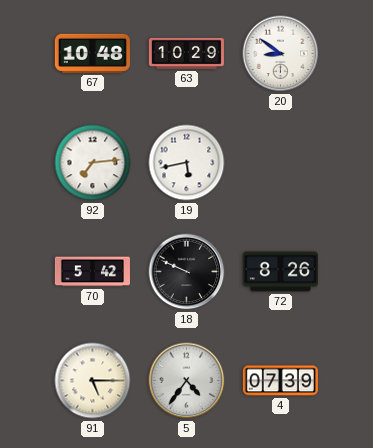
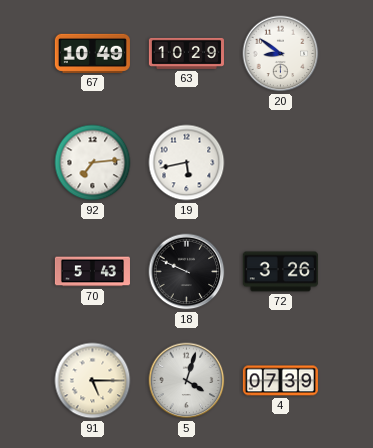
67: 10:48 -> 10:49 (92, 53)
70: 5:42 -> 5:43 (92, 272)
72: 8:26 -> 3:26 (280, 272)
5: 4:36 -> 4:03 (187, 381)
